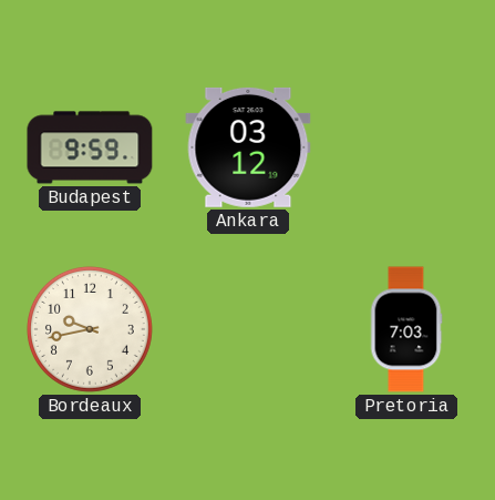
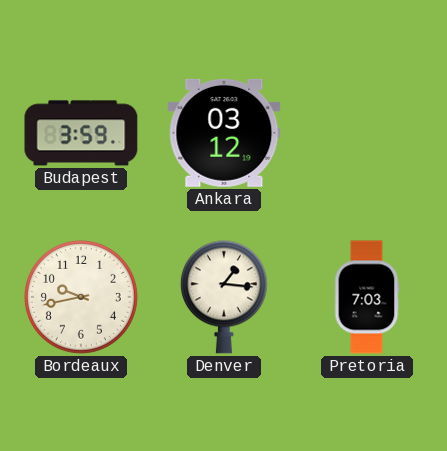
Budapest: 9:59 -> 3:59 (81, 133)
Denver: none -> 1:16 (224, 297)
